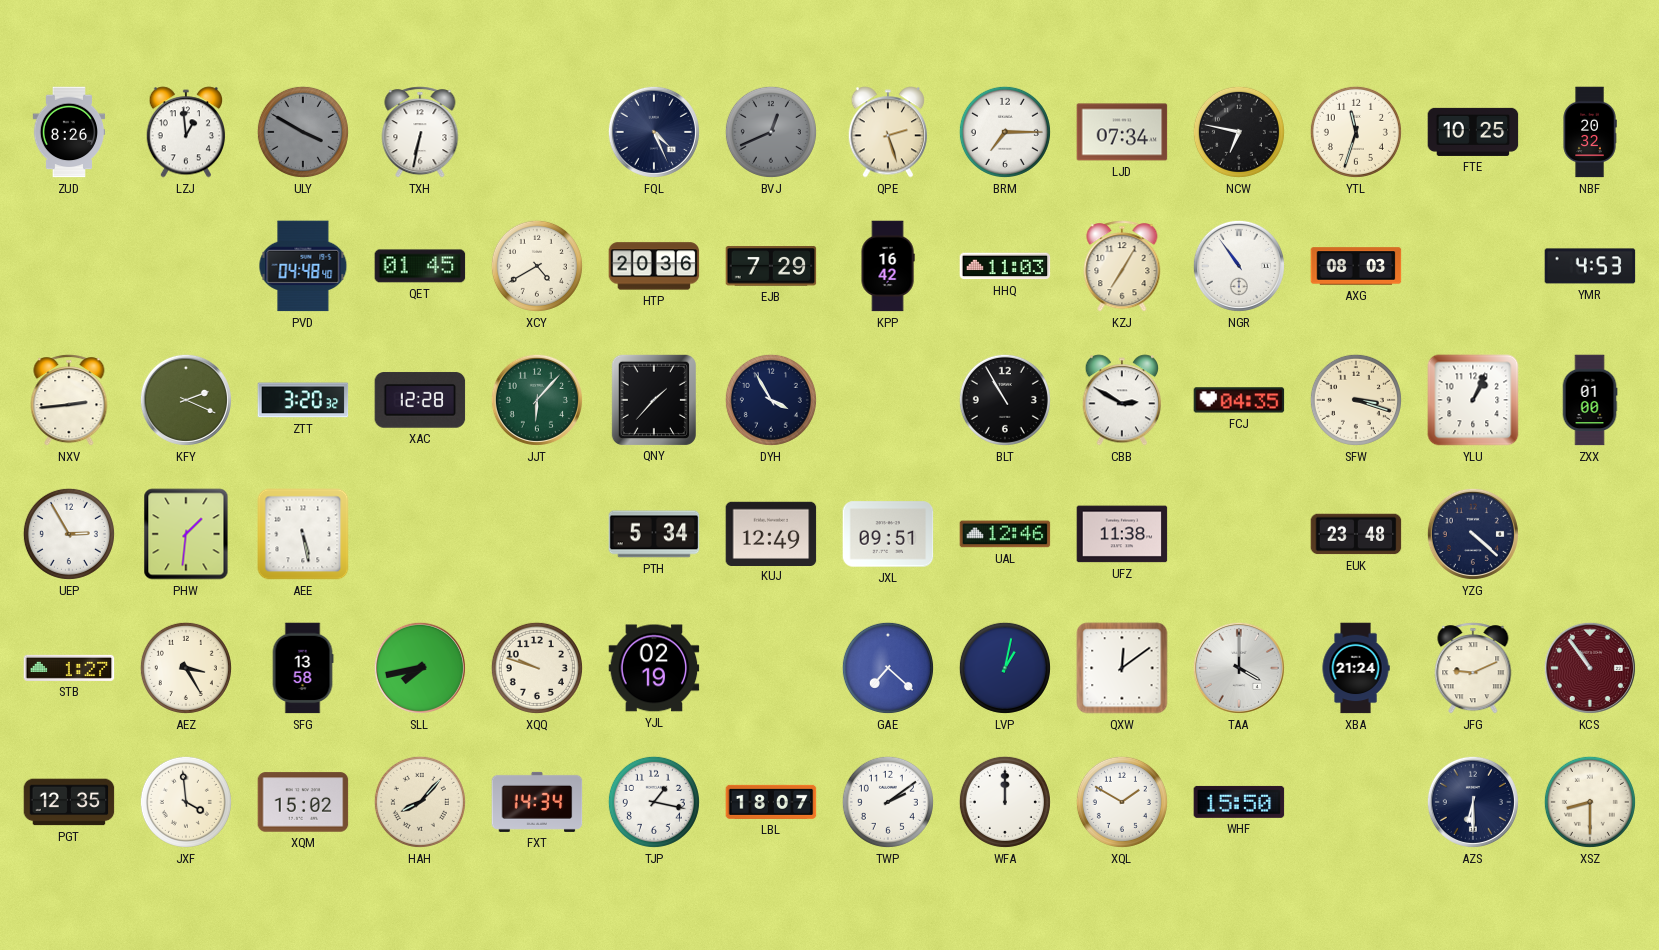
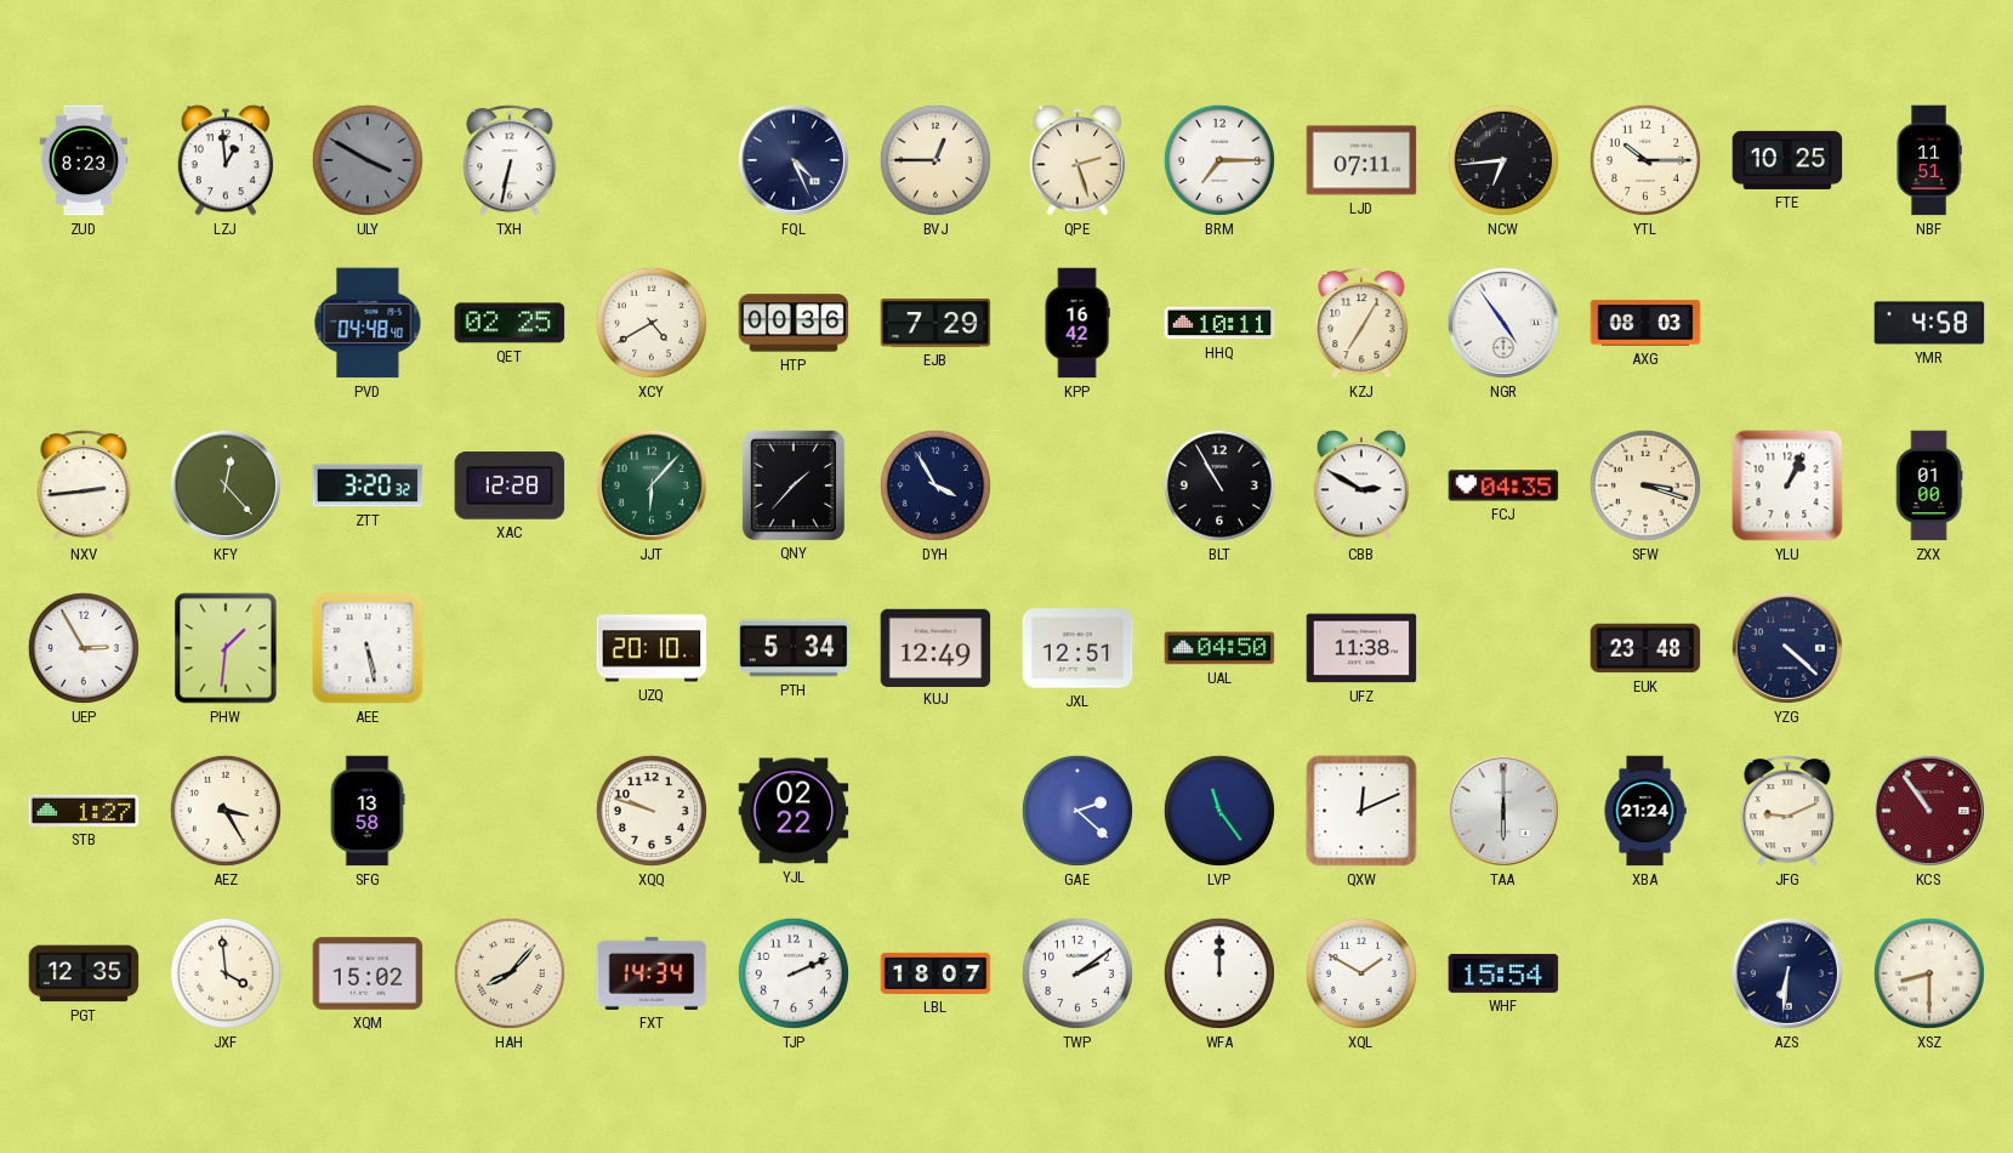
ZUD: 8:26 -> 8:23 (84, 160)
BVJ: 12:41 -> 12:45 (936, 160)
BVJ dial: grey -> cream (936, 160)
LJD: 07:34 -> 07:11 (1361, 160)
NCW: 6:47 -> 6:44 (1503, 160)
YTL: 11:33 -> 10:15 (1645, 160)
NBF: 20:32 -> 11:51 (1929, 160)
QET: 01:45 -> 02:25 (510, 323)
HTP: 20:36 -> 00:36 (794, 323)
HHQ: 11:03 -> 10:11 (1219, 323)
NGR: 10:54 -> 4:54 (1503, 323)
YMR: 4:53 -> 4:58 (1929, 323)
KFY: 2:19 -> 12:23 (226, 485)
UZQ: none -> 20:10 (652, 648)
JXL: 09:51 -> 12:51 (1077, 648)
UAL: 12:46 -> 04:50 (1219, 648)
SLL: 7:43 -> none (420, 668)
YJL: 02:19 -> 02:22 (794, 811)
GAE: 7:22 -> 2:22 (1077, 811)
LVP: 1:02 -> 11:24 (1219, 811)
QXW: 12:09 -> 12:11 (1361, 811)
TAA: 4:00 -> 6:00 (1503, 811)
TJP: 1:17 -> 2:11 (794, 973)
WHF: 15:50 -> 15:54 (1503, 973)
AZS: 6:30 -> 6:31 (1787, 973)
